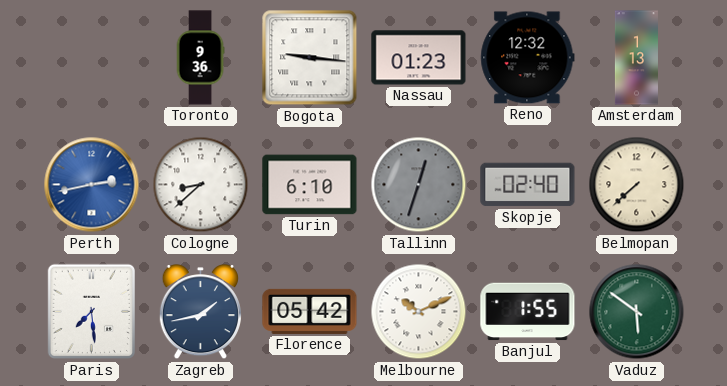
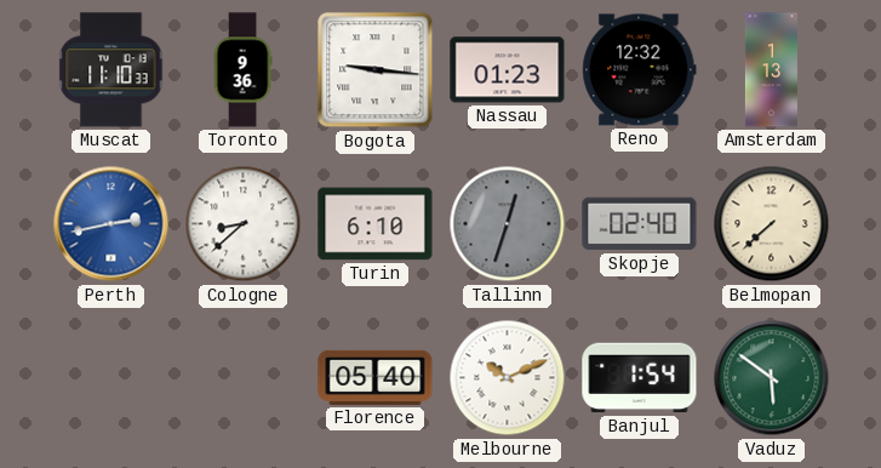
Muscat: none -> 11:10 (111, 70)
Paris: 7:29 -> none (91, 312)
Zagreb: 1:43 -> none (200, 312)
Florence: 05:42 -> 05:40 (376, 377)
Banjul: 1:55 -> 1:54 (640, 378)
